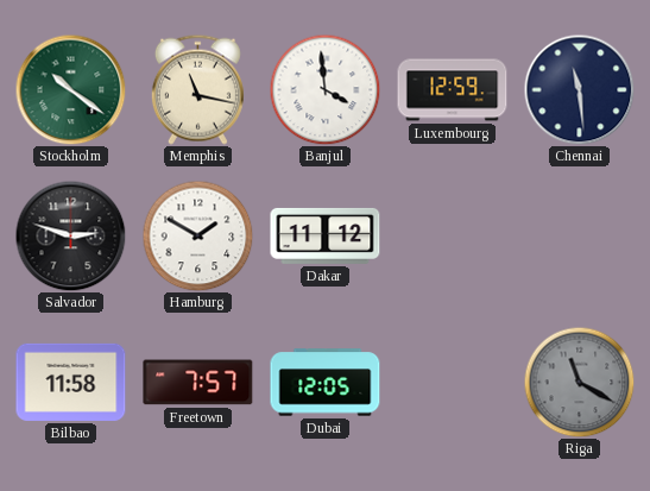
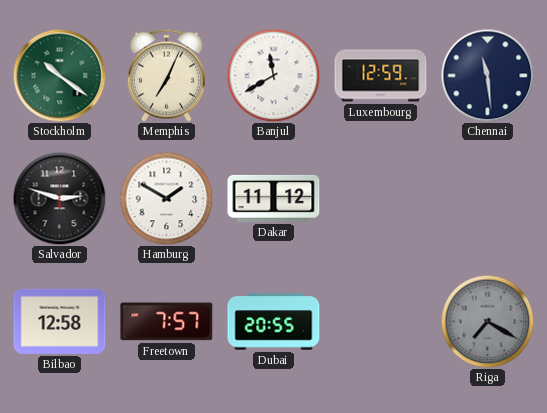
Memphis: 11:17 -> 7:04 (166, 75)
Banjul: 3:59 -> 11:40 (273, 75)
Bilbao: 11:58 -> 12:58 (60, 321)
Dubai: 12:05 -> 20:55 (274, 322)
Riga: 11:20 -> 7:20 (487, 321)
